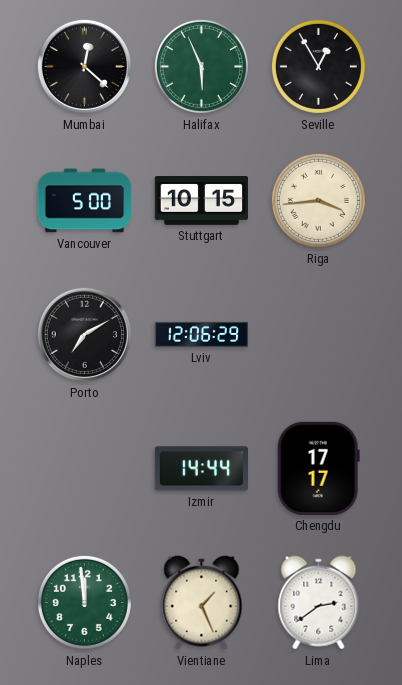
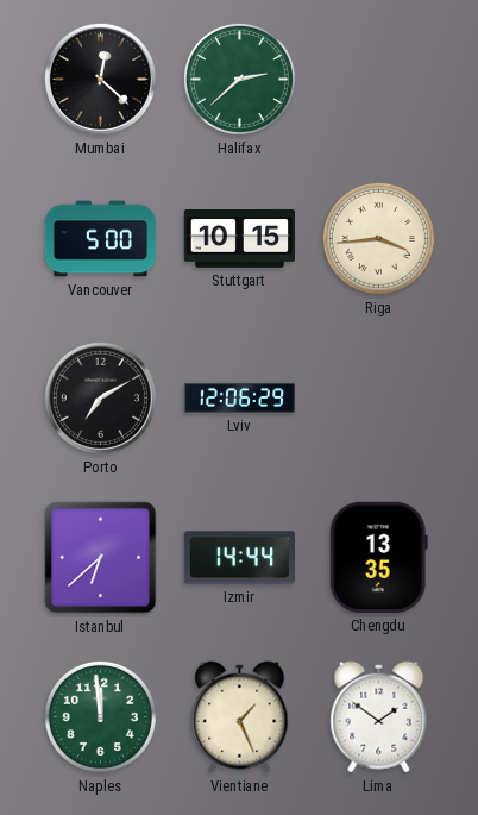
Halifax: 5:56 -> 2:38 (239, 79)
Seville: 12:55 -> none (318, 66)
Istanbul: none -> 6:38 (101, 558)
Chengdu: 17:17 -> 13:35 (378, 557)
Lima: 2:39 -> 1:51 (379, 717)
